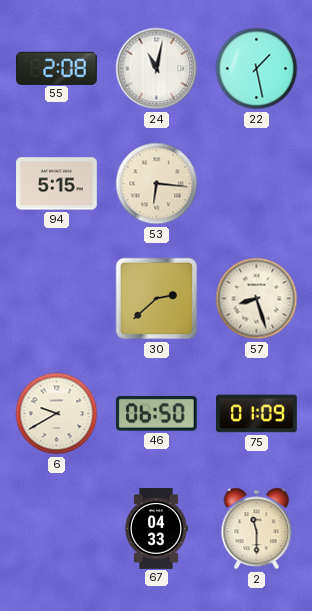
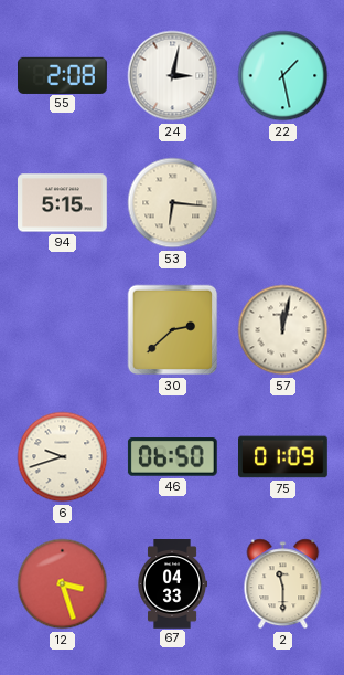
24: 11:02 -> 3:02 (173, 76)
57: 8:27 -> 12:02 (283, 330)
6: 9:40 -> 9:42 (63, 457)
12: none -> 3:27 (63, 584)
